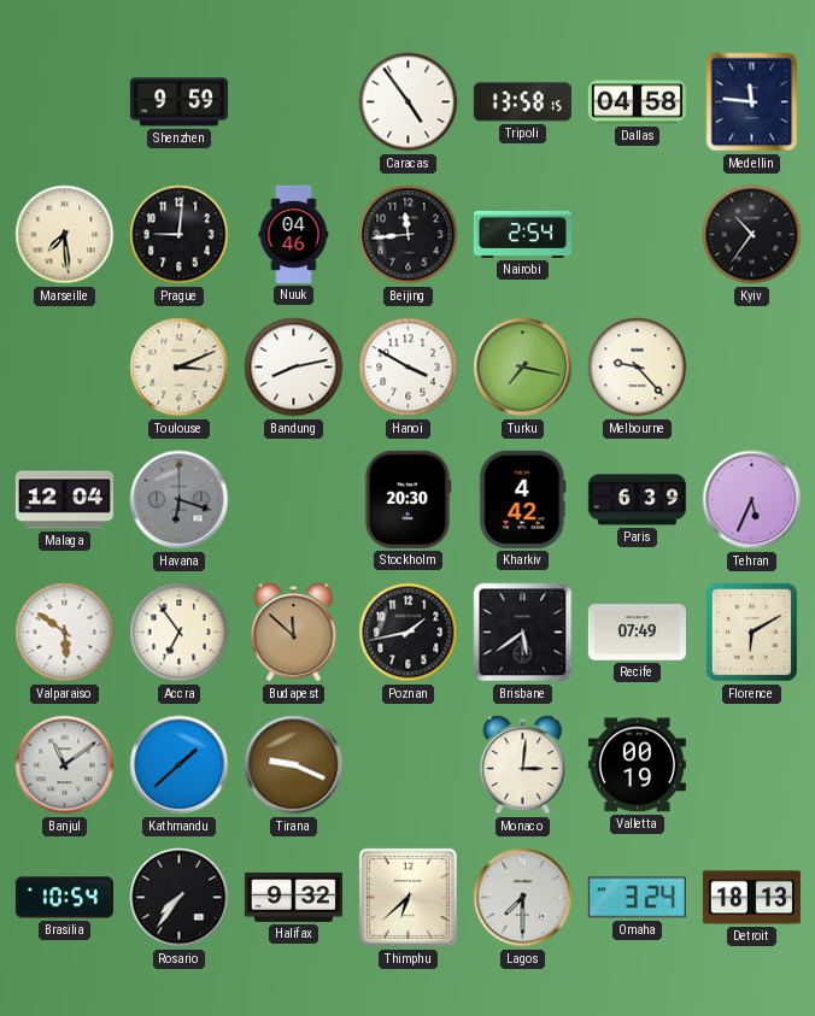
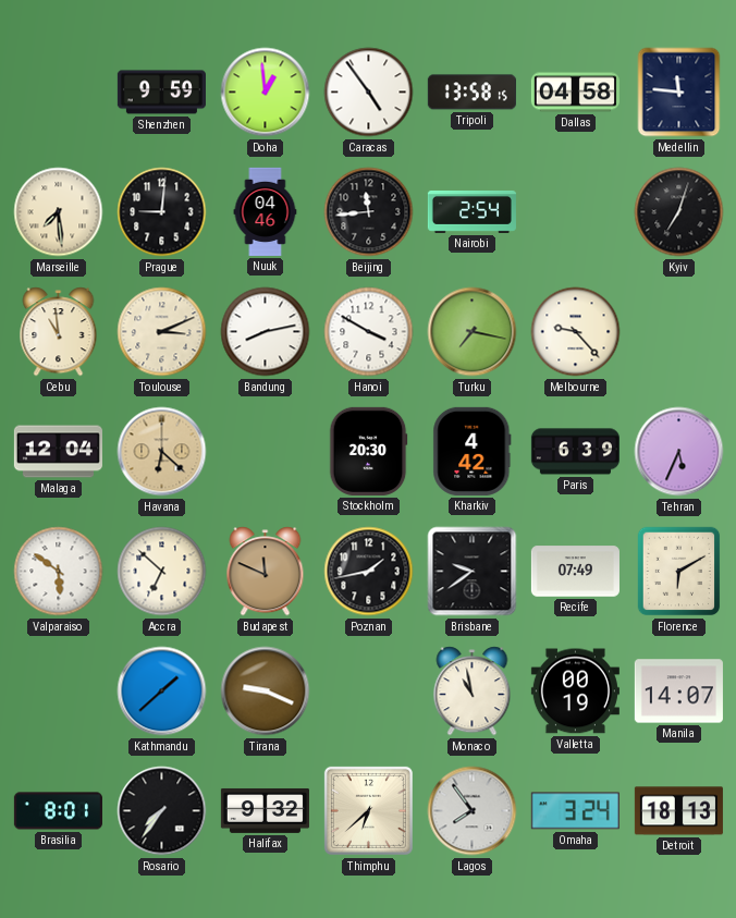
Doha: none -> 12:59 (266, 93)
Kyiv: 10:36 -> 7:03 (679, 212)
Cebu: none -> 10:59 (59, 332)
Havana: 6:18 -> 6:22 (162, 452)
Havana dial: grey -> champagne (162, 452)
Accra: 6:54 -> 6:52 (162, 572)
Budapest: 11:52 -> 11:49 (266, 572)
Brisbane: 5:39 -> 9:39 (473, 572)
Banjul: 11:09 -> none (65, 765)
Monaco: 3:01 -> 10:58 (473, 691)
Manila: none -> 14:07 (678, 691)
Brasilia: 10:54 -> 8:01 (58, 811)
Lagos: 7:30 -> 7:54 (473, 811)
